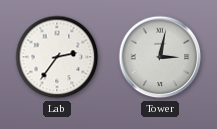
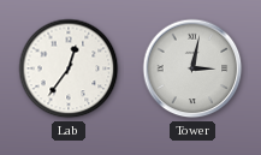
Lab: 2:36 -> 12:36 (69, 68)
